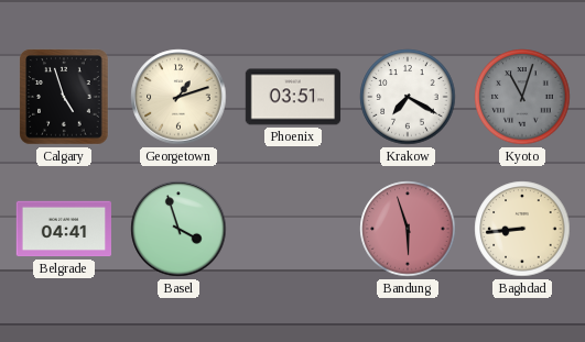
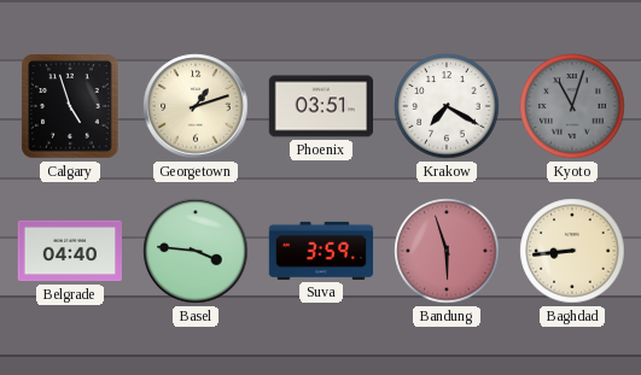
Belgrade: 04:41 -> 04:40 (70, 251)
Basel: 3:57 -> 3:46 (196, 251)
Suva: none -> 3:59 (321, 251)
